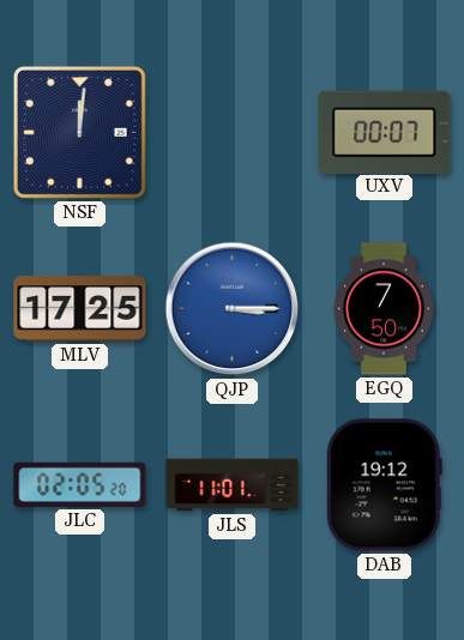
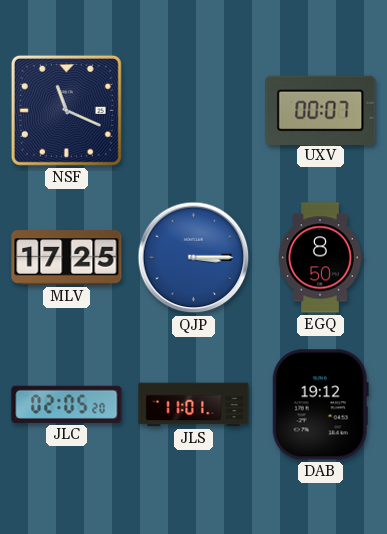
NSF: 12:01 -> 11:19 (66, 110)
EGQ: 7:50 -> 8:50 (320, 258)
